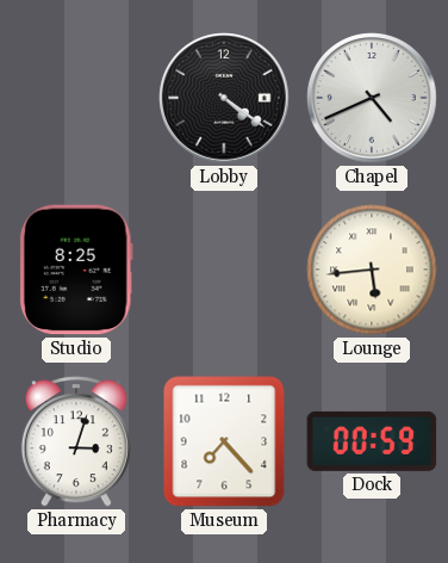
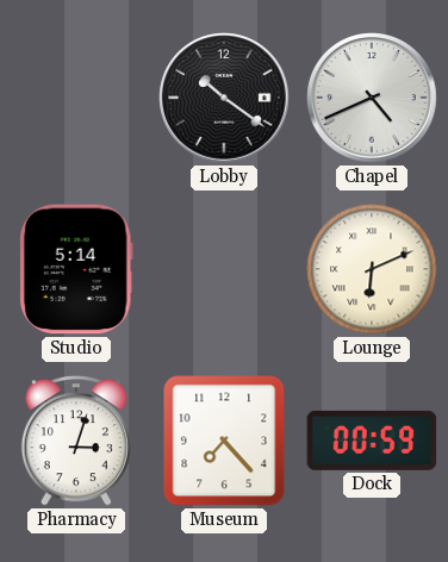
Lobby: 4:21 -> 10:21 (224, 98)
Studio: 8:25 -> 5:14 (76, 269)
Lounge: 5:44 -> 6:11 (372, 269)
